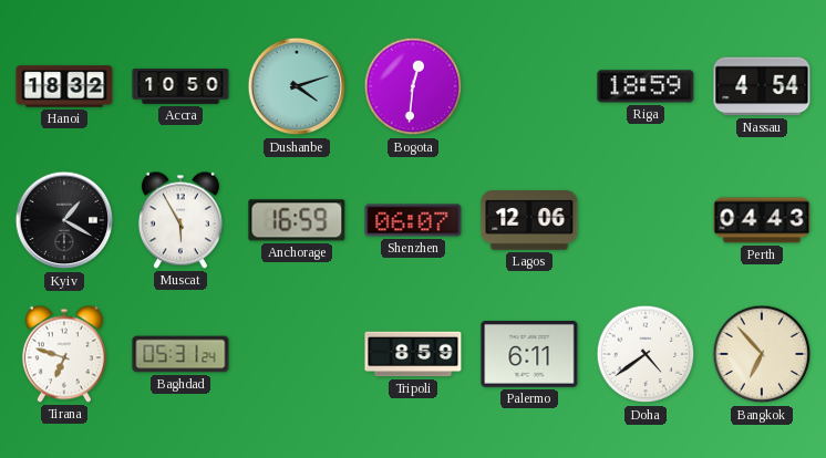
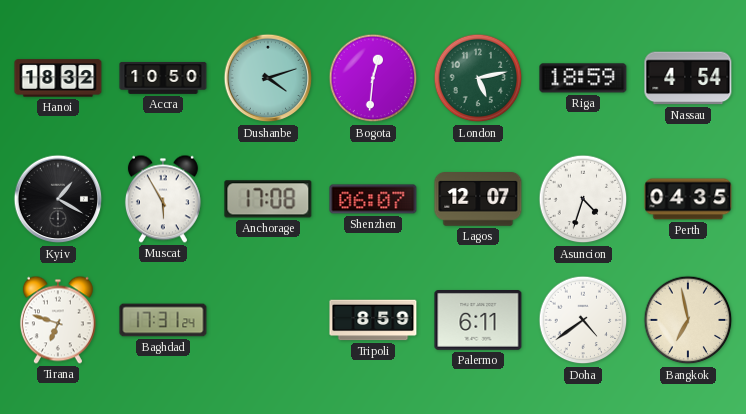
London: none -> 5:13 (478, 78)
Anchorage: 16:59 -> 17:08 (268, 199)
Lagos: 12:06 -> 12:07 (478, 199)
Asuncion: none -> 4:33 (583, 199)
Perth: 04:43 -> 04:35 (688, 199)
Baghdad: 05:31 -> 17:31 (163, 320)
Bangkok: 6:53 -> 6:58 (688, 320)
